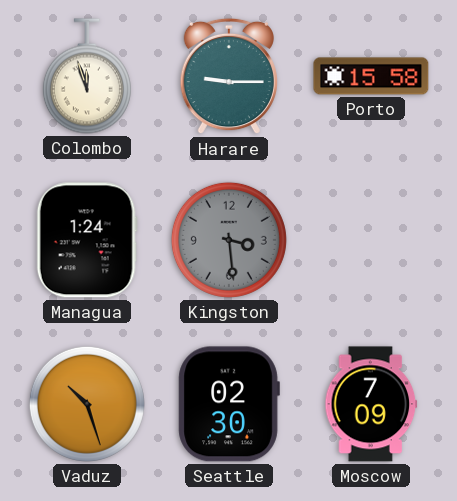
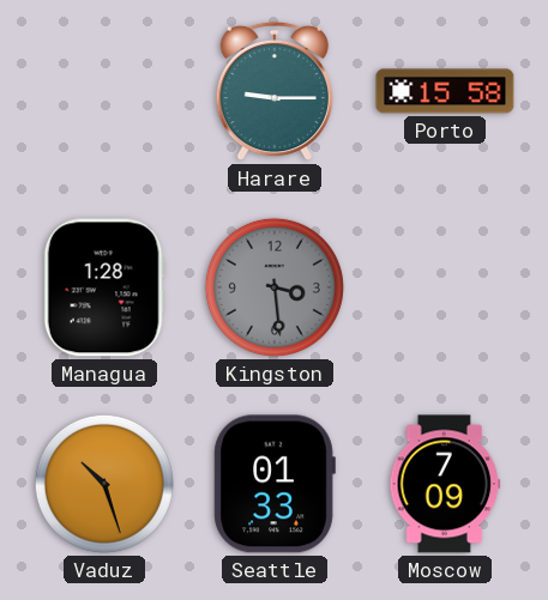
Colombo: 11:57 -> none (87, 76)
Managua: 1:24 -> 1:28 (104, 287)
Seattle: 02:30 -> 01:33 (275, 484)
